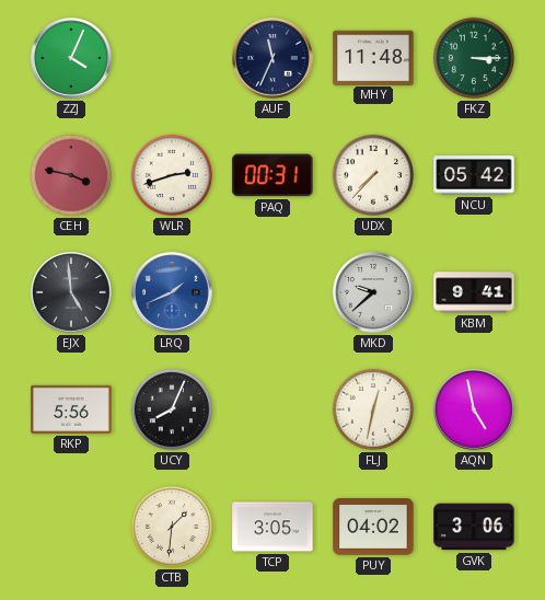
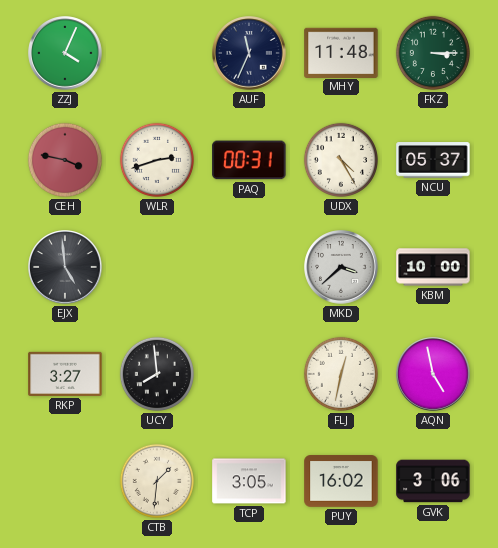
UDX: 7:37 -> 4:25 (341, 160)
NCU: 05:42 -> 05:37 (433, 160)
LRQ: 1:41 -> none (172, 292)
MKD: 9:38 -> 3:38 (341, 267)
KBM: 9:41 -> 10:00 (433, 267)
RKP: 5:56 -> 3:27 (65, 374)
UCY: 8:04 -> 7:59 (157, 374)
PUY: 04:02 -> 16:02 (341, 481)
